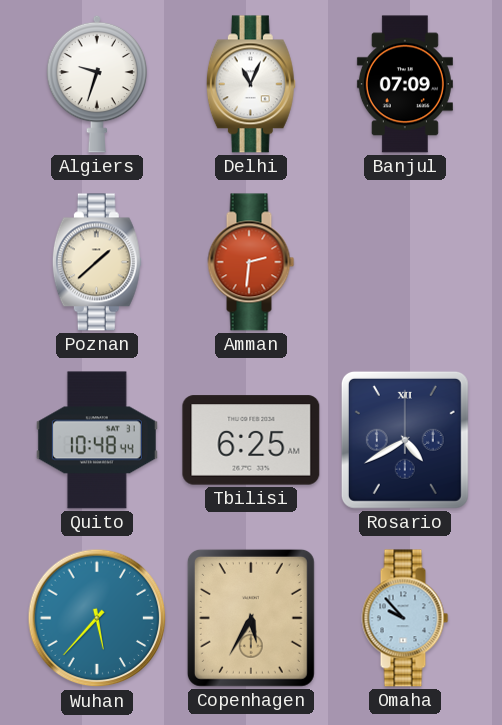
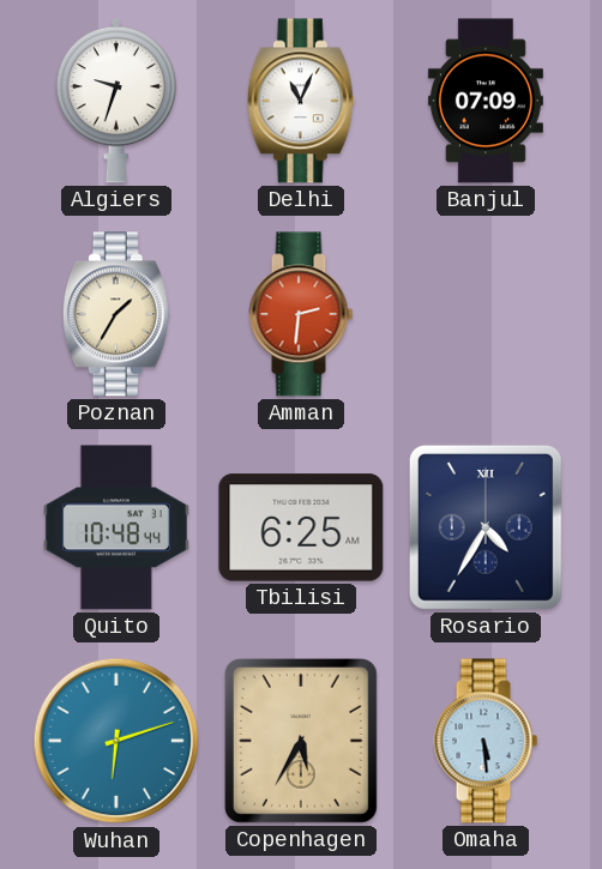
Poznan: 1:38 -> 1:35 (116, 314)
Rosario: 4:40 -> 4:35 (486, 527)
Wuhan: 5:37 -> 6:12 (116, 741)
Omaha: 9:53 -> 5:29 (486, 741)
